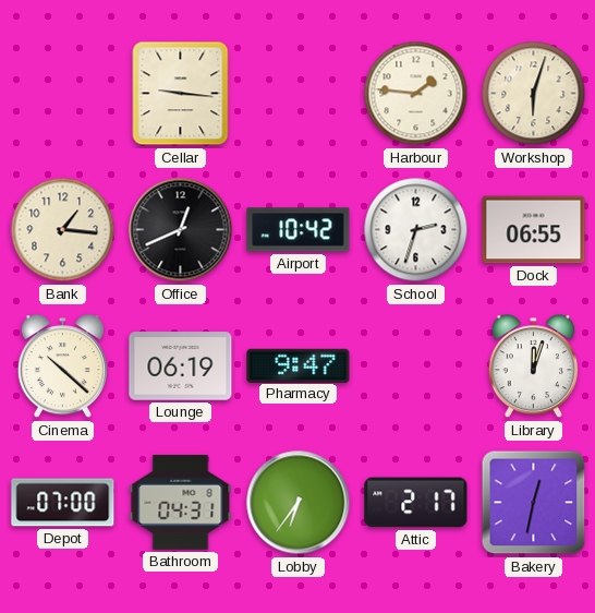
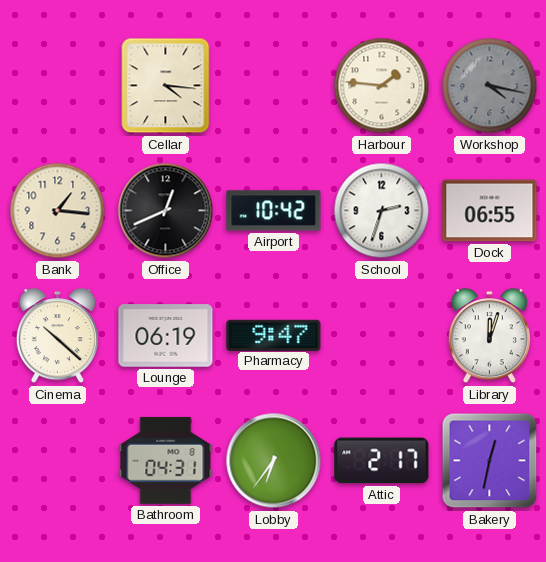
Cellar: 9:16 -> 4:16 (166, 86)
Workshop: 6:03 -> 4:17 (490, 86)
Workshop dial: cream -> grey (490, 86)
Depot: 07:00 -> none (63, 503)
